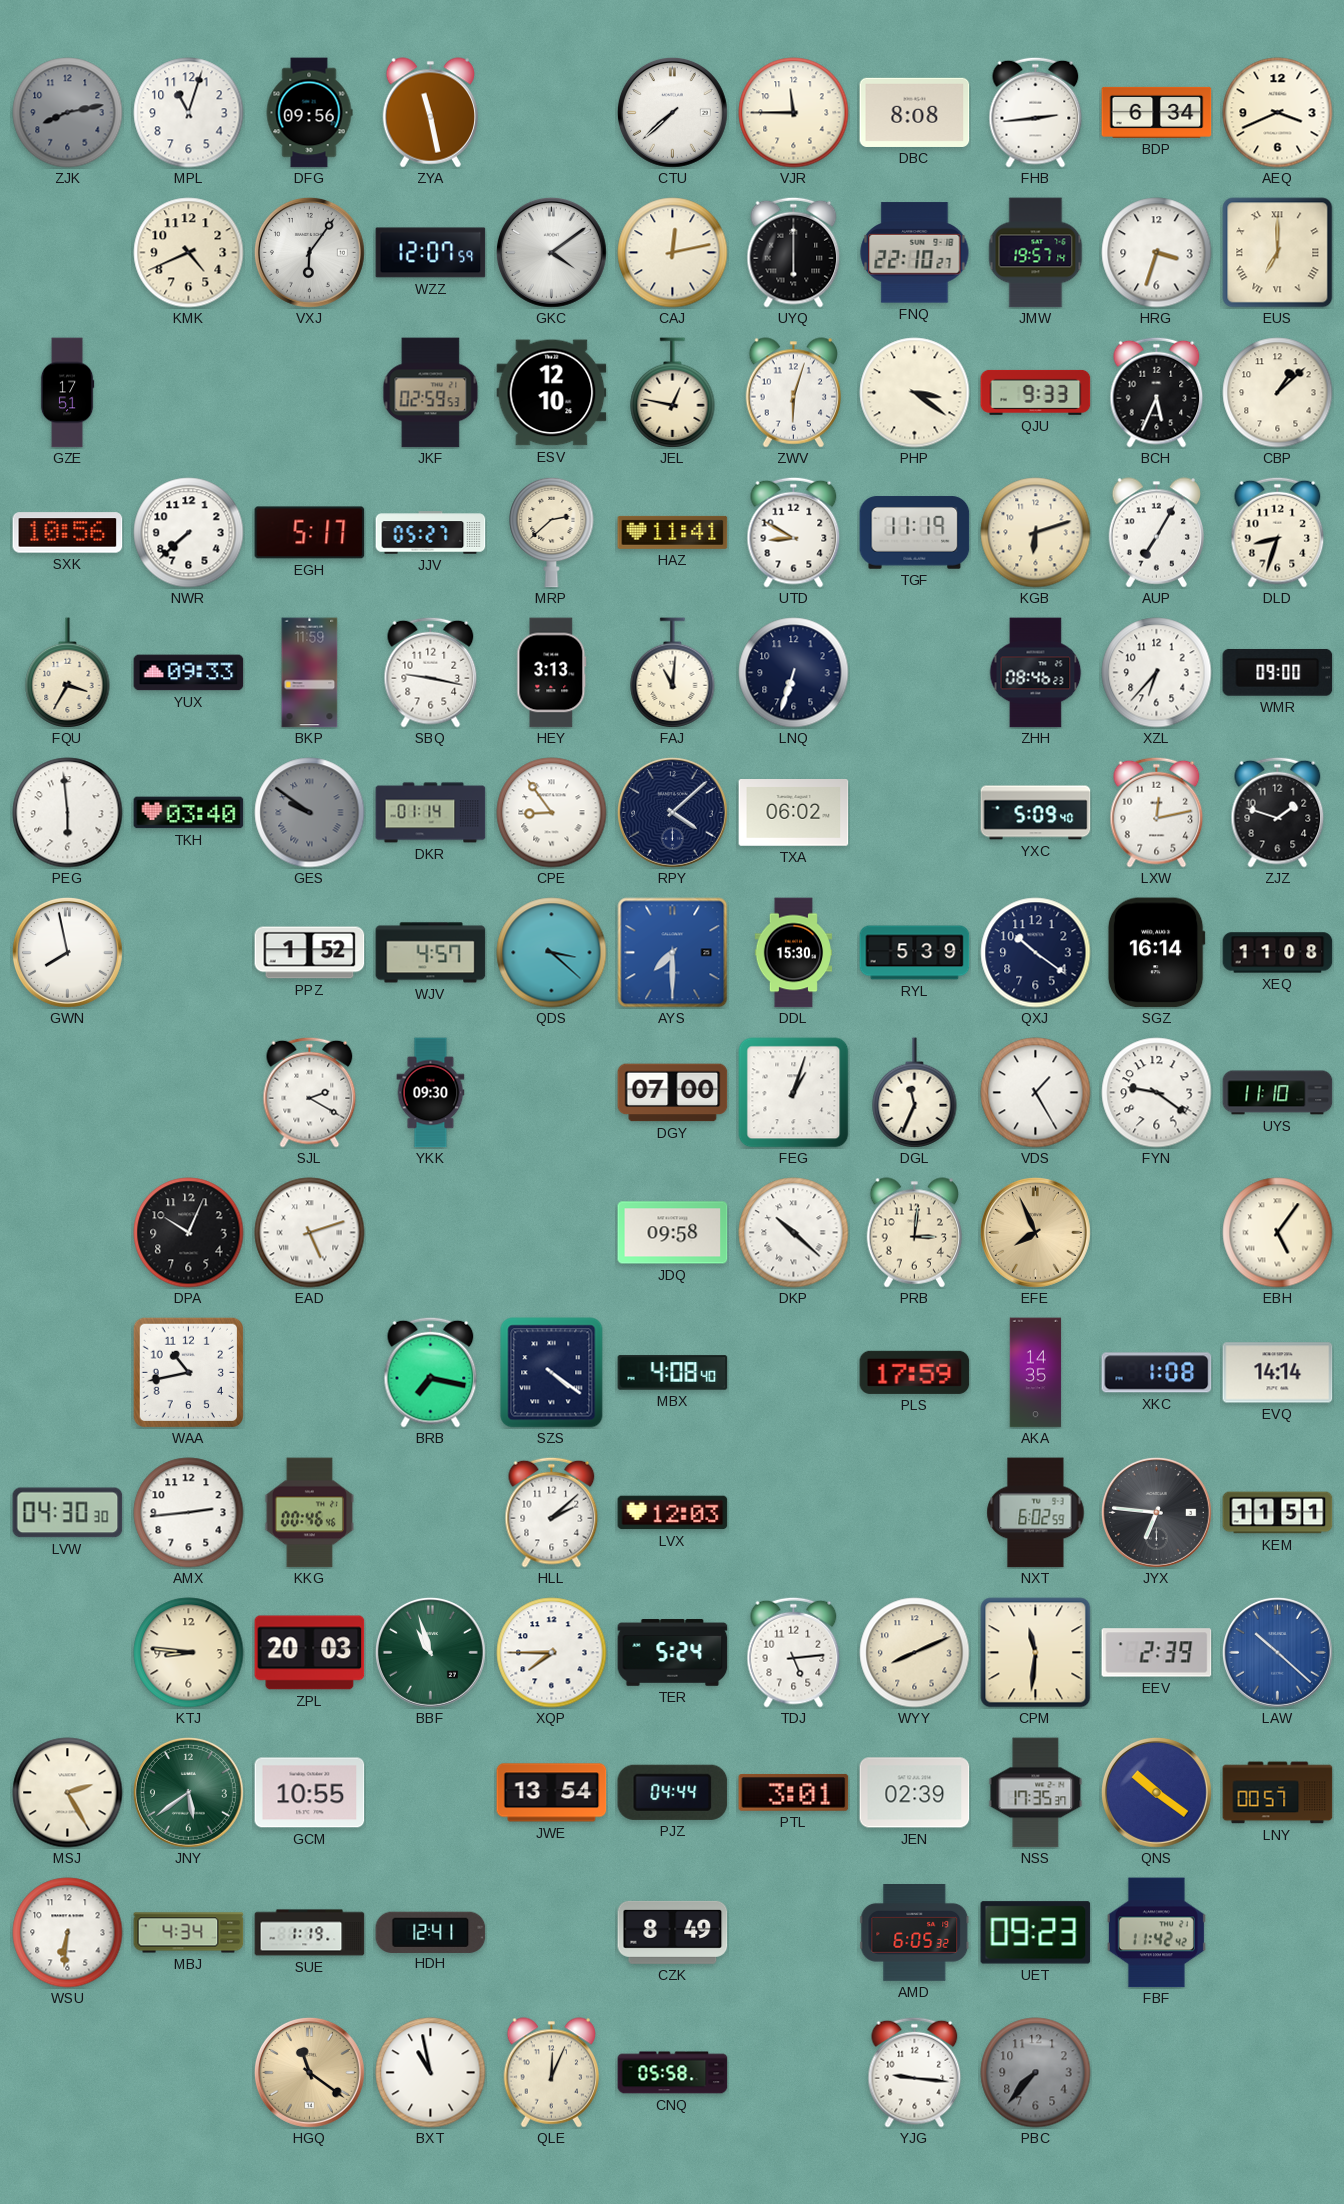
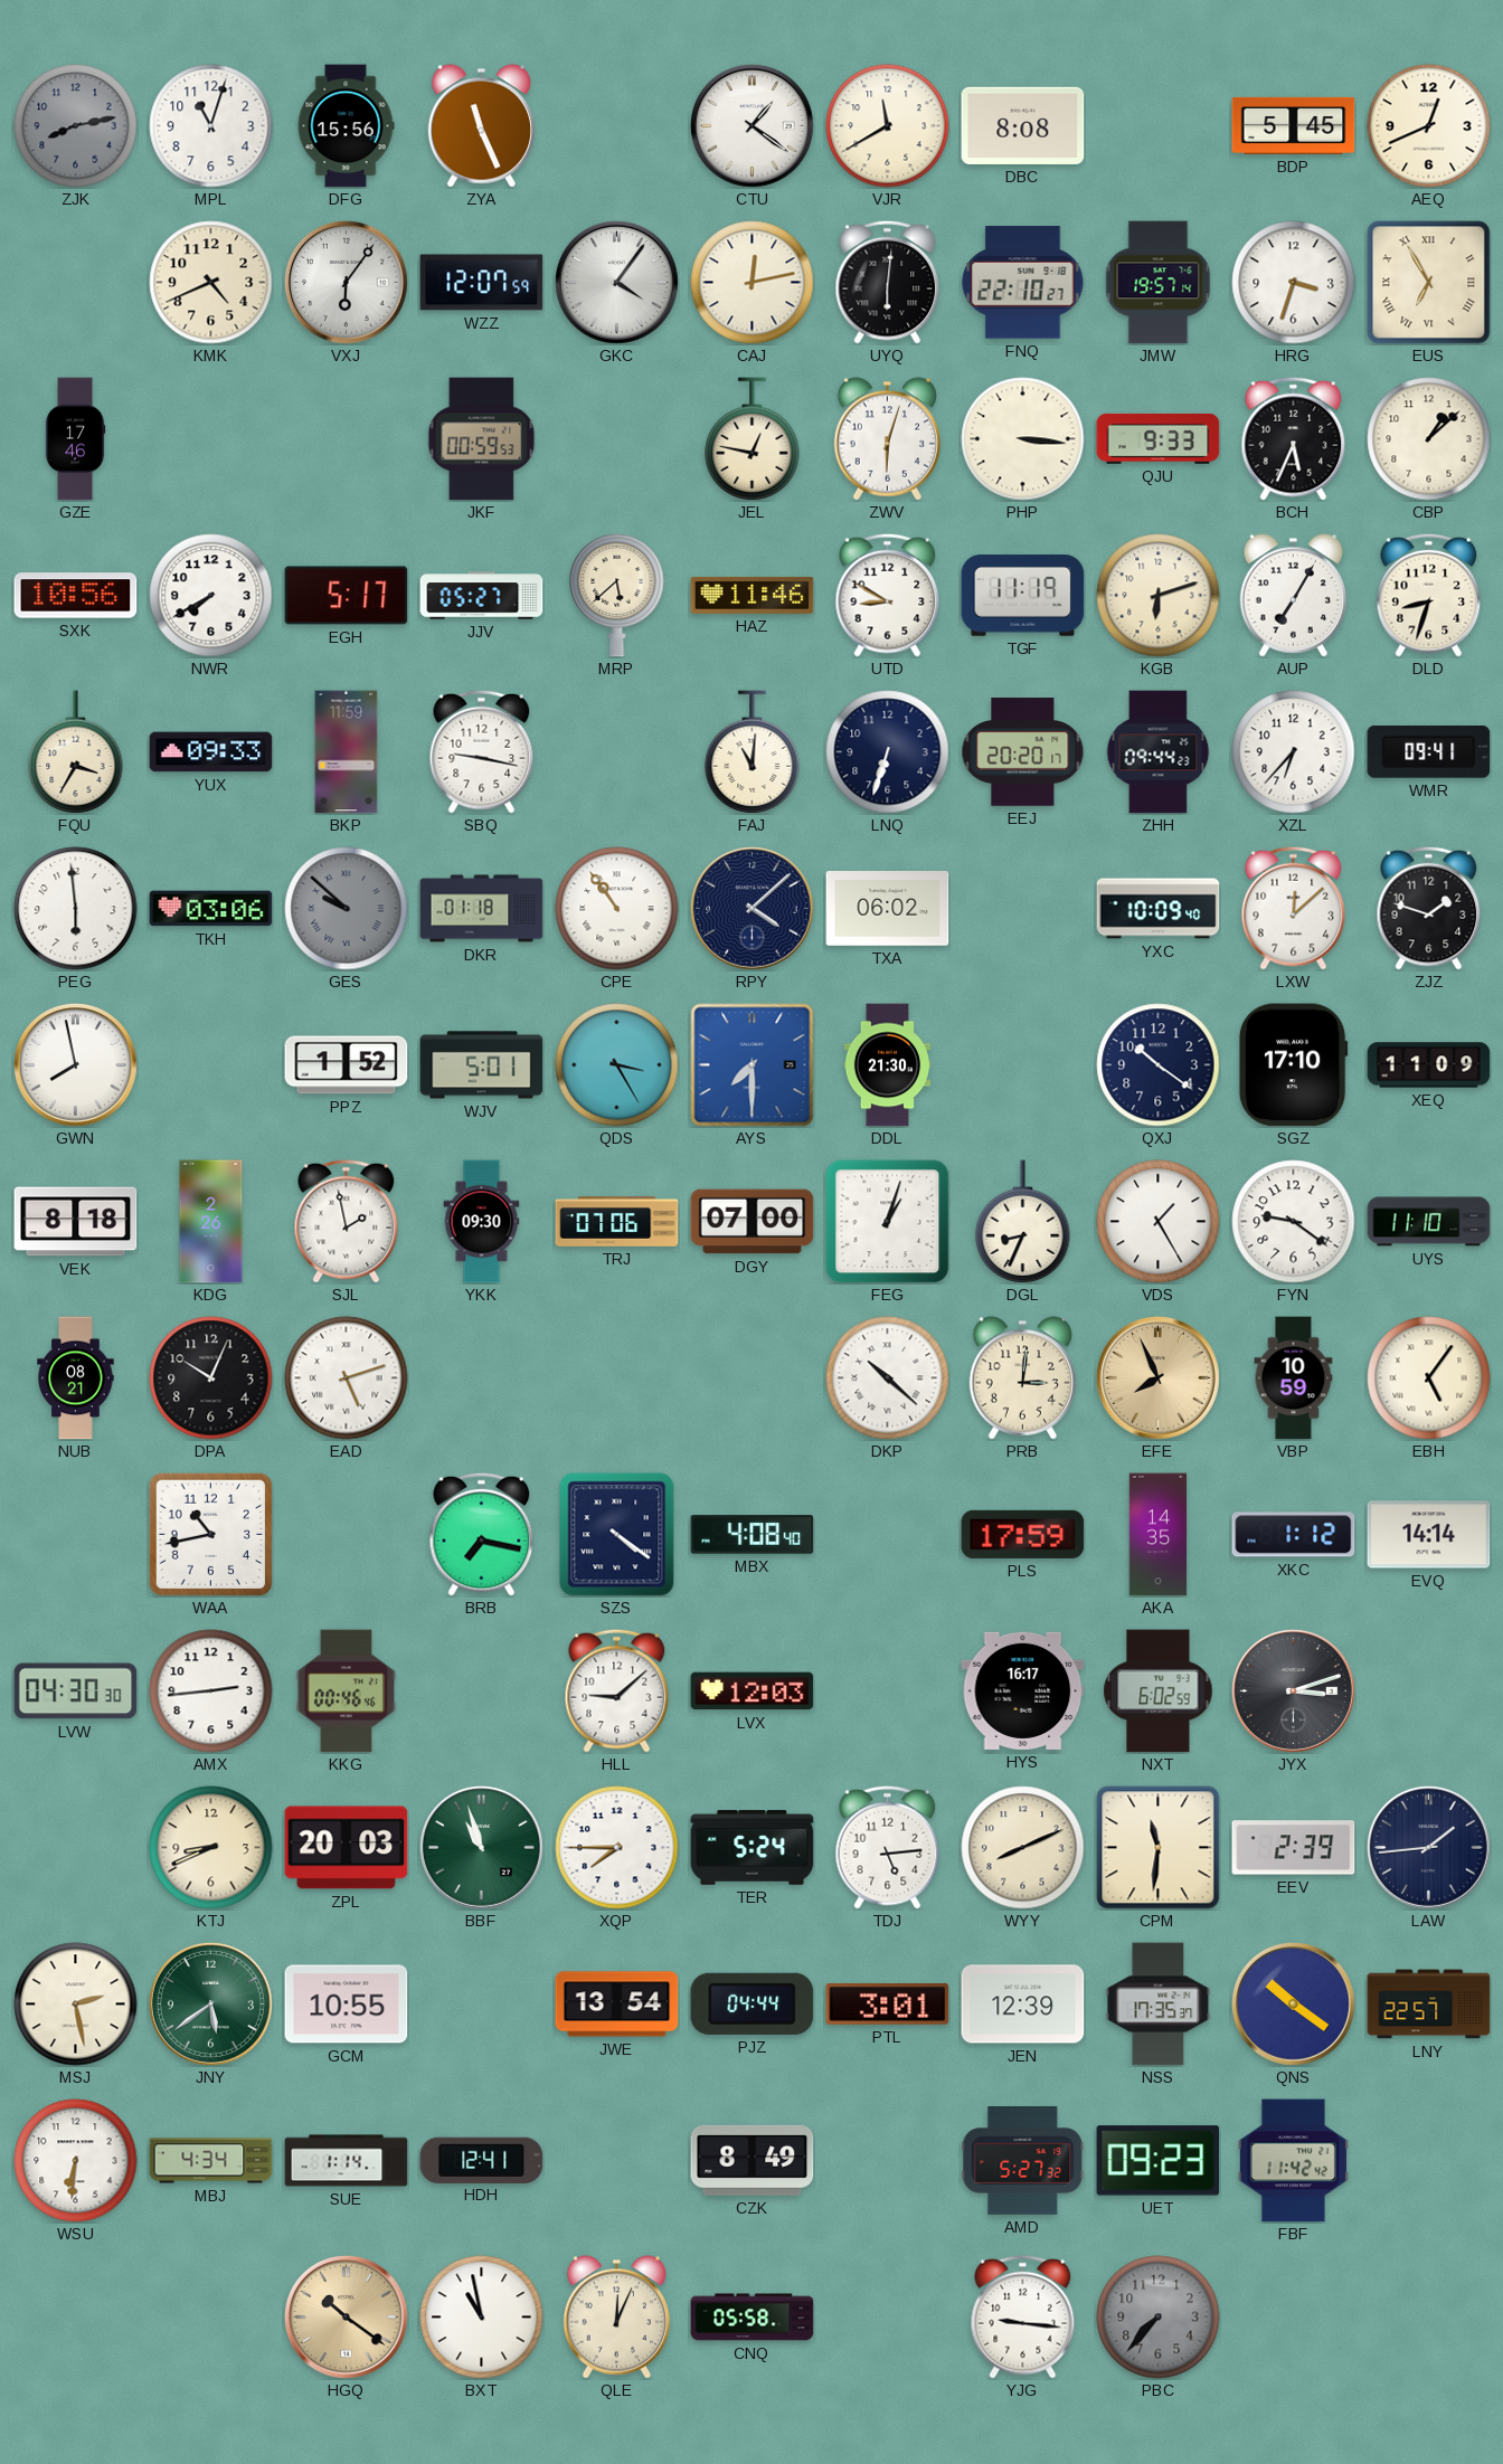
DFG: 09:56 -> 15:56 (346, 126)
ZYA: 11:28 -> 11:26 (481, 126)
CTU: 7:38 -> 1:21 (751, 125)
VJR: 11:45 -> 11:40 (888, 126)
FHB: 2:44 -> none (1036, 112)
BDP: 6:34 -> 5:45 (1294, 125)
AEQ: 3:41 -> 12:41 (1429, 126)
GKC: 4:09 -> 4:06 (616, 282)
UYQ: 6:00 -> 6:01 (888, 282)
EUS: 7:00 -> 6:55 (1429, 283)
GZE: 17:51 -> 17:46 (75, 439)
JKF: 02:59 -> 00:59 (482, 439)
ESV: 12:10 -> none (552, 393)
PHP: 3:21 -> 3:16 (1023, 439)
NWR: 7:38 -> 7:40 (211, 596)
MRP: 2:38 -> 5:38 (617, 595)
HAZ: 11:41 -> 11:46 (753, 595)
HEY: 3:13 -> none (552, 673)
EEJ: none -> 20:20 (1023, 752)
ZHH: 08:46 -> 09:44 (1159, 752)
WMR: 09:00 -> 09:41 (1429, 752)
TKH: 03:40 -> 03:06 (211, 909)
GES: 9:51 -> 9:52 (347, 909)
DKR: 01:14 -> 01:18 (482, 909)
CPE: 8:54 -> 10:54 (617, 909)
YXC: 5:09 -> 10:09 (1159, 909)
LXW: 12:13 -> 12:08 (1294, 908)
WJV: 4:57 -> 5:01 (482, 1065)
QDS: 3:22 -> 3:25 (617, 1065)
DDL: 15:30 -> 21:30 (888, 1065)
RYL: 5:39 -> none (915, 953)
SGZ: 16:14 -> 17:10 (1293, 1065)
XEQ: 11:08 -> 11:09 (1429, 1065)
VEK: none -> 8:18 (76, 1222)
KDG: none -> 2:26 (211, 1222)
SJL: 2:20 -> 1:58 (347, 1221)
TRJ: none -> 07:06 (617, 1222)
DGL: 11:34 -> 8:34 (1023, 1222)
NUB: none -> 08:21 (76, 1378)
JDQ: 09:58 -> none (673, 1233)
VBP: none -> 10:59 (1294, 1378)
XKC: 1:08 -> 1:12 (1294, 1535)
HLL: 2:08 -> 9:08 (617, 1690)
HYS: none -> 16:17 (1023, 1690)
JYX: 6:46 -> 3:12 (1293, 1690)
KEM: 11:51 -> none (1278, 1513)
KTJ: 8:46 -> 8:41 (211, 1848)
LAW: 10:22 -> 1:44 (1428, 1847)
LAW dial: blue -> navy (1428, 1847)
MSJ: 2:25 -> 2:28 (76, 2005)
JEN: 02:39 -> 12:39 (1023, 2005)
LNY: 00:57 -> 22:57 (1429, 2005)
SUE: 1:19 -> 1:14 (347, 2161)
AMD: 6:05 -> 5:27 (1023, 2161)
HGQ: 11:21 -> 10:21 (346, 2316)
